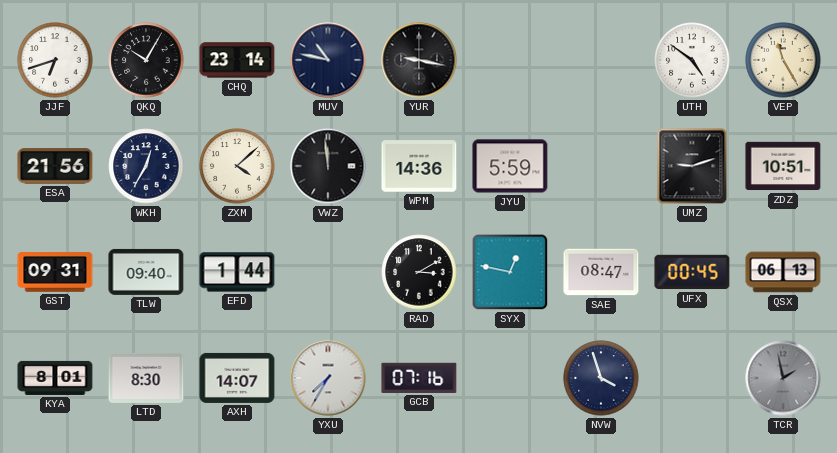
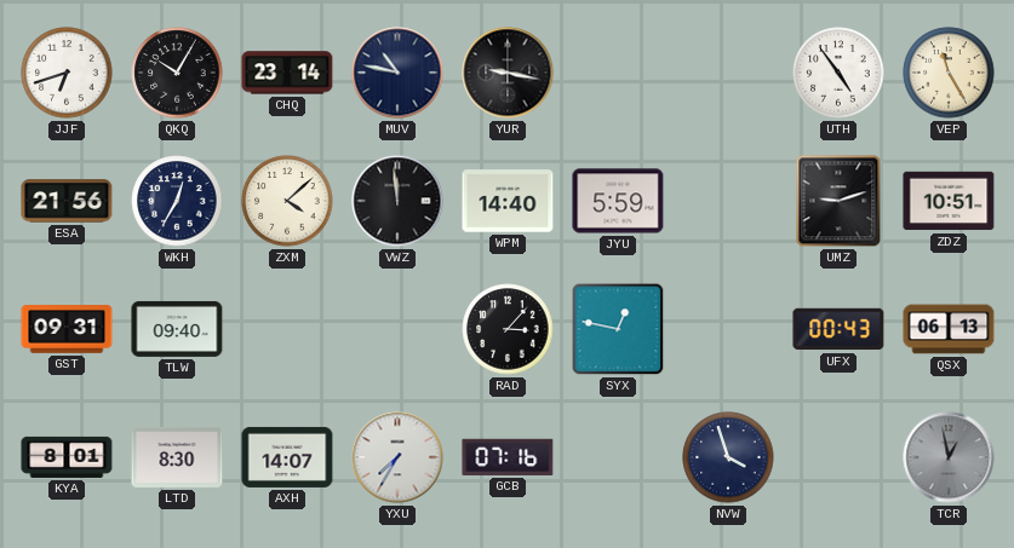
UTH: 4:51 -> 4:54 (838, 73)
WPM: 14:36 -> 14:40 (508, 201)
EFD: 1:44 -> none (237, 272)
RAD: 3:10 -> 3:07 (508, 329)
SAE: 08:47 -> none (601, 272)
UFX: 00:45 -> 00:43 (838, 329)
TCR: 1:58 -> 12:58 (949, 457)
